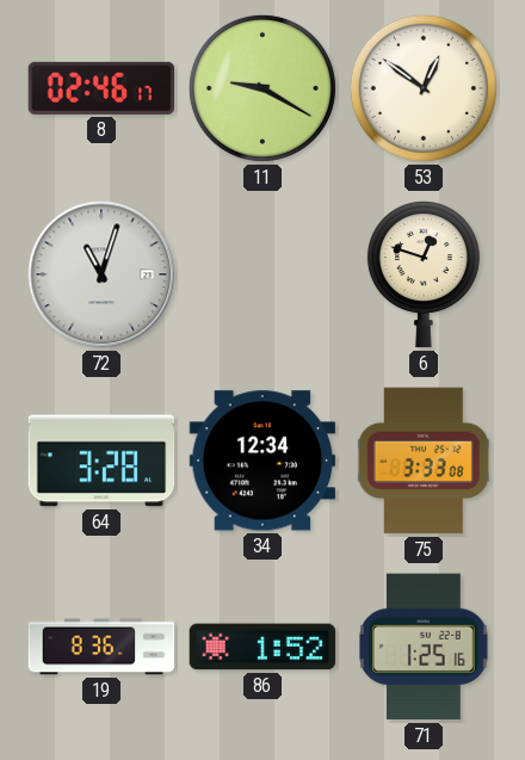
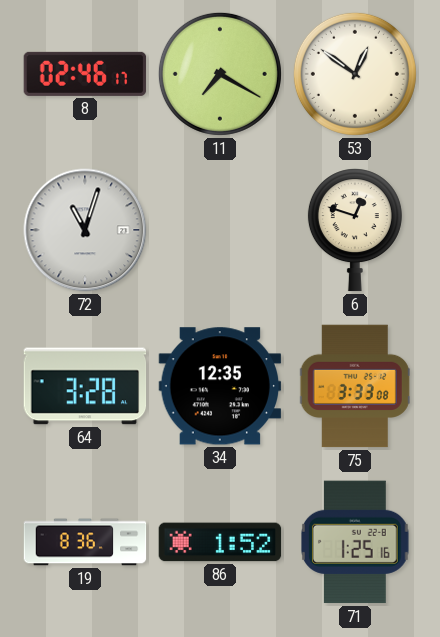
11: 9:20 -> 7:20 (220, 74)
34: 12:34 -> 12:35 (220, 386)
